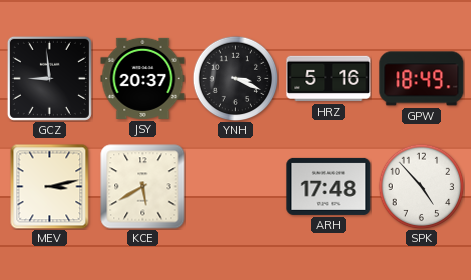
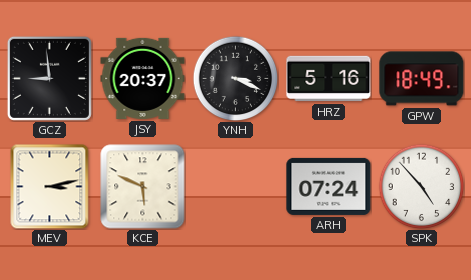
KCE: 5:40 -> 5:49 (143, 187)
ARH: 17:48 -> 07:24 (329, 186)
